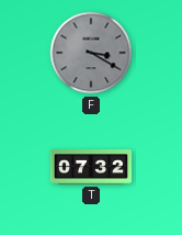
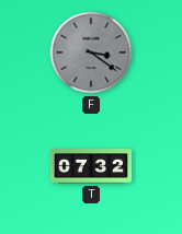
F: 3:20 -> 3:21 (91, 52)
